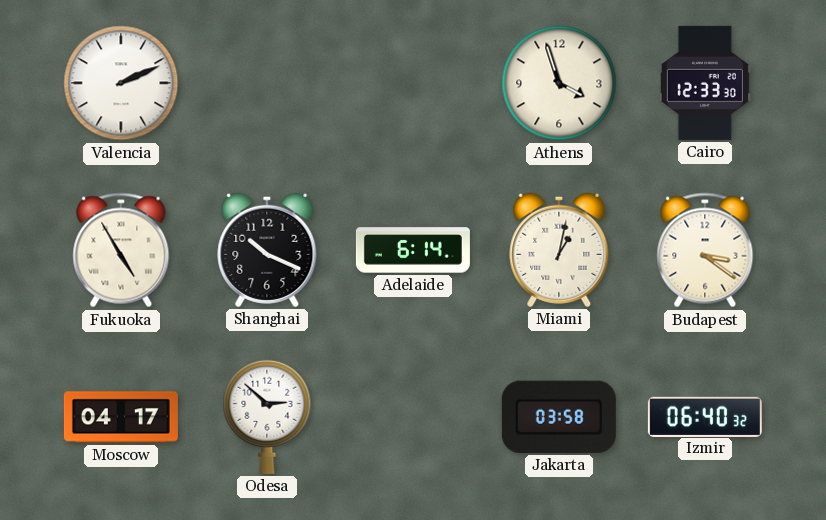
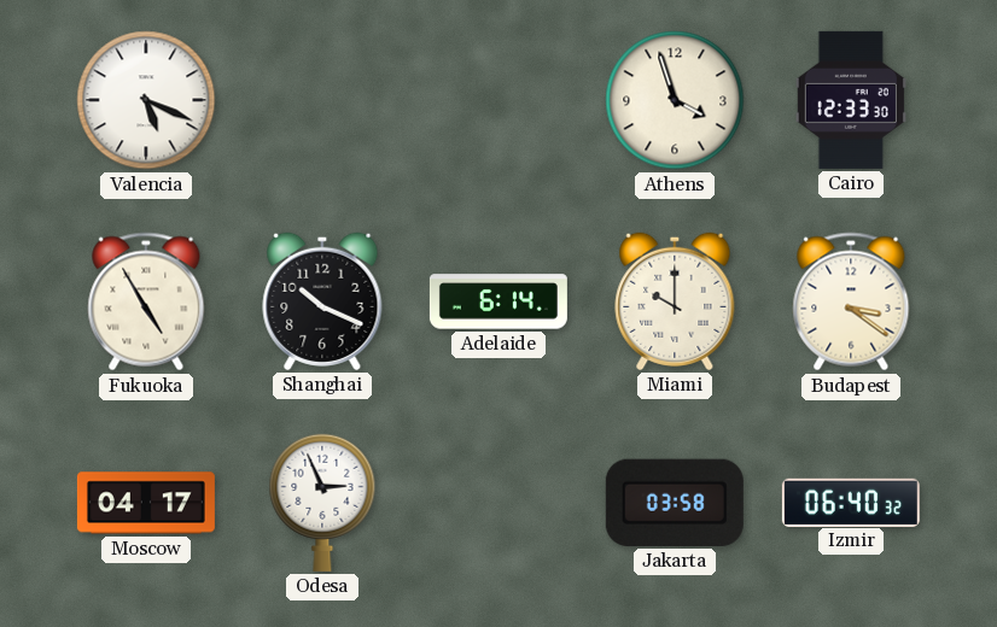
Valencia: 2:11 -> 5:19 (146, 100)
Miami: 1:02 -> 10:00 (675, 301)
Odesa: 2:52 -> 2:56 (322, 503)
